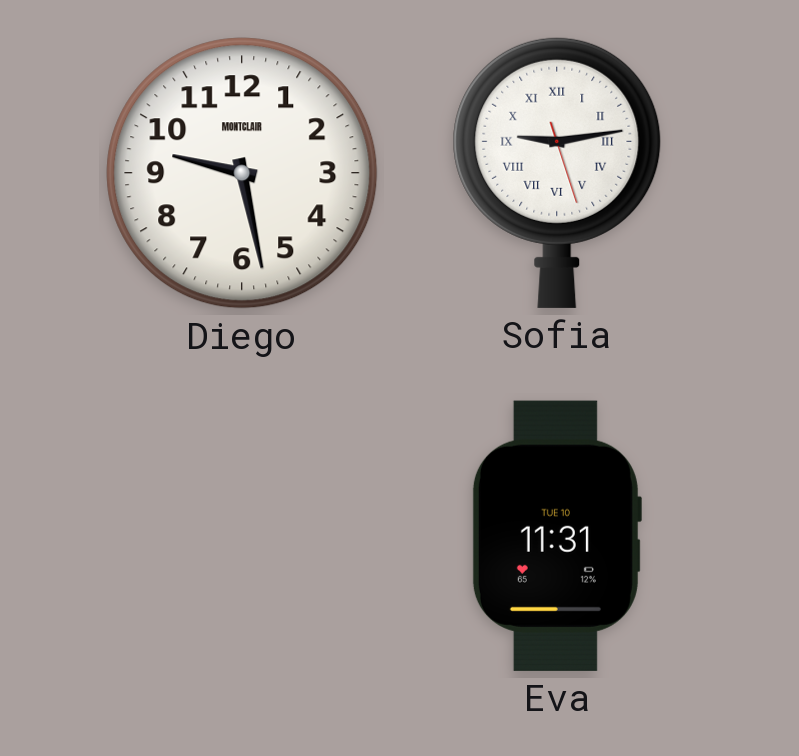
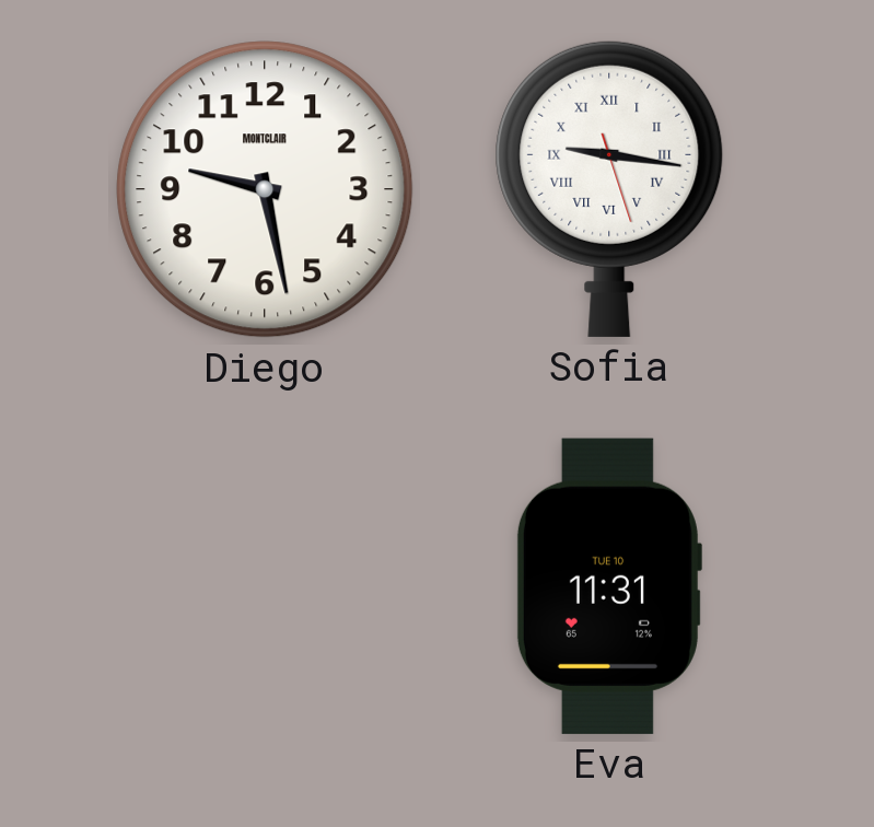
Sofia: 9:13 -> 9:16 (609, 188)
